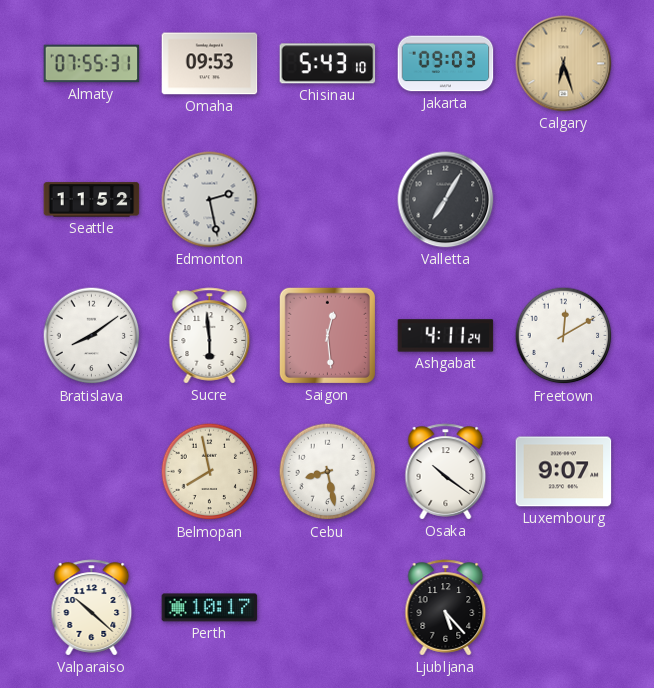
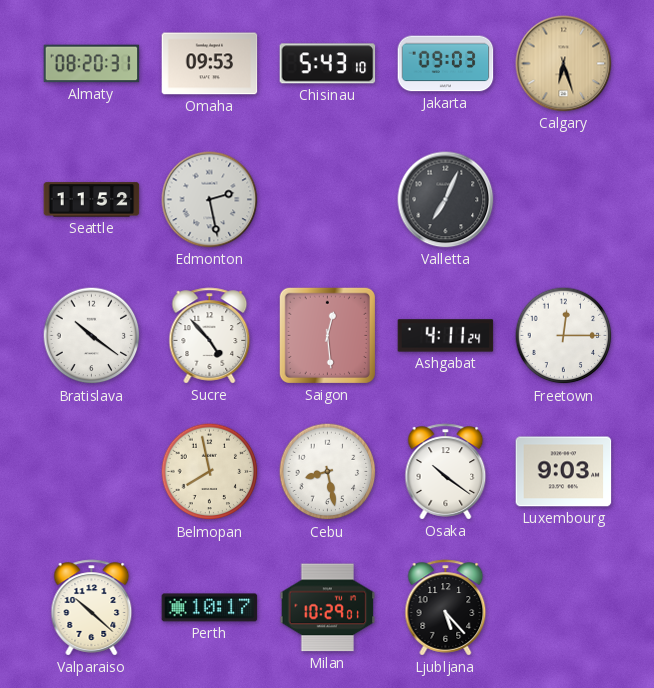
Almaty: 07:55 -> 08:20 (92, 64)
Valletta: 7:05 -> 7:04 (446, 200)
Bratislava: 8:09 -> 10:21 (92, 336)
Sucre: 5:59 -> 4:53 (210, 336)
Freetown: 12:10 -> 12:15 (564, 336)
Luxembourg: 9:07 -> 9:03 (564, 472)
Milan: none -> 10:29 (328, 608)
